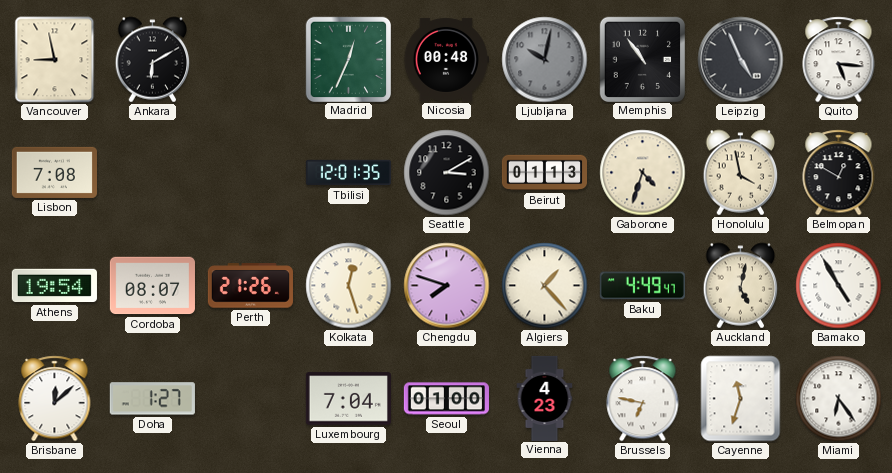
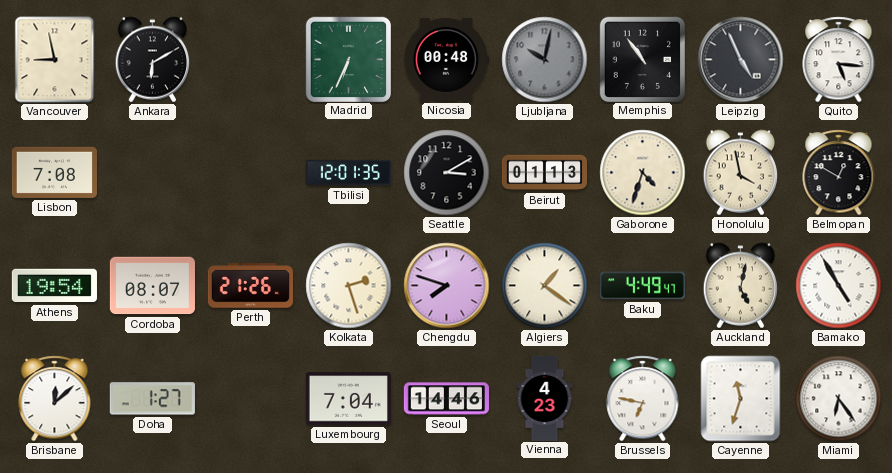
Madrid: 12:34 -> 6:34 (348, 59)
Kolkata: 12:27 -> 2:27 (349, 286)
Algiers: 1:23 -> 1:21 (545, 286)
Seoul: 01:00 -> 14:46 (446, 399)
